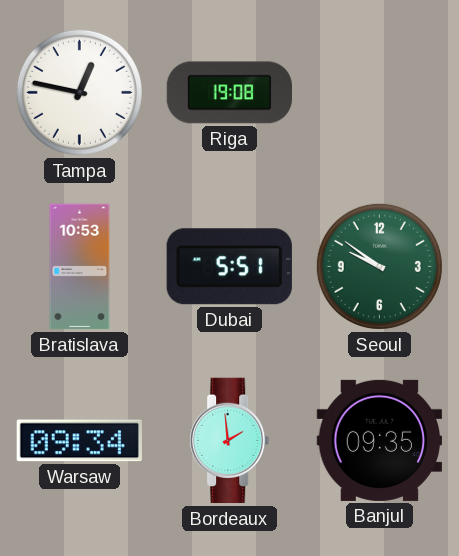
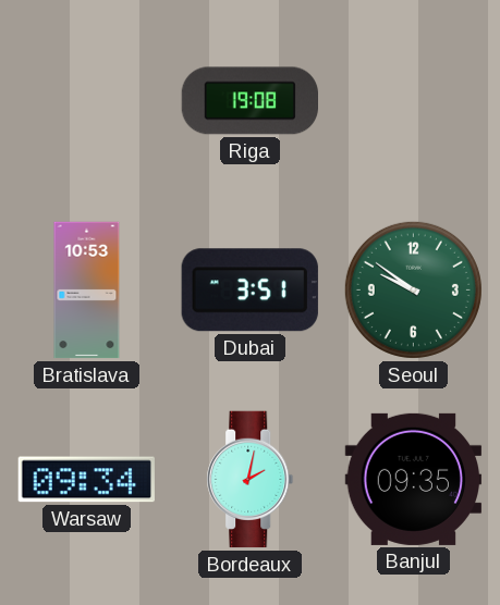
Tampa: 12:47 -> none (79, 92)
Dubai: 5:51 -> 3:51 (249, 291)
Bordeaux: 1:59 -> 2:02 (251, 480)
